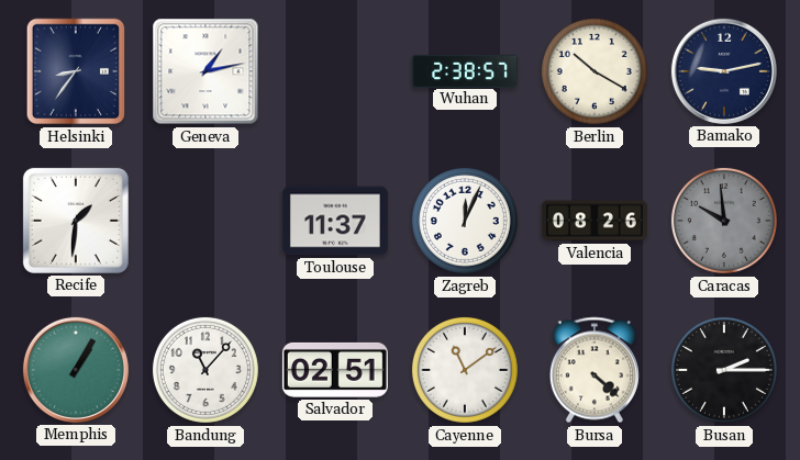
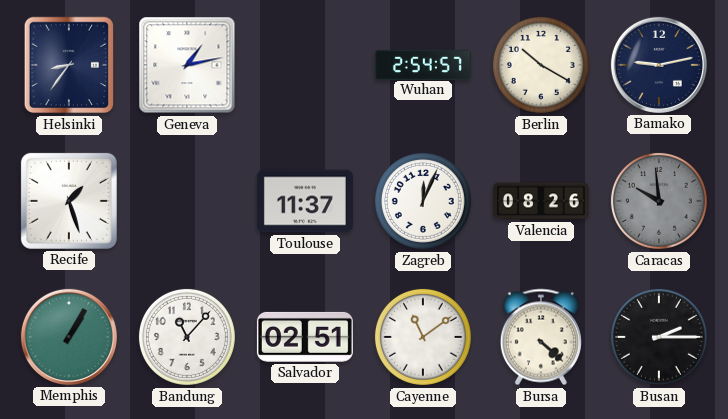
Wuhan: 2:38 -> 2:54 (423, 64)
Recife: 1:31 -> 1:27 (69, 201)
